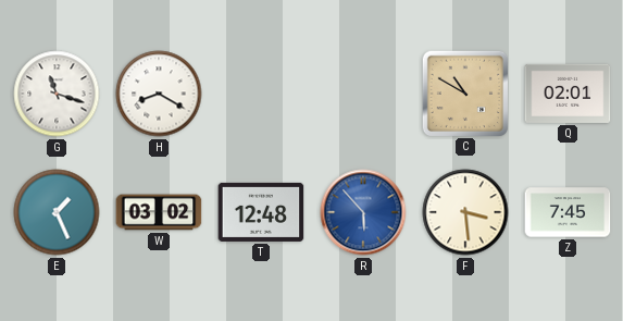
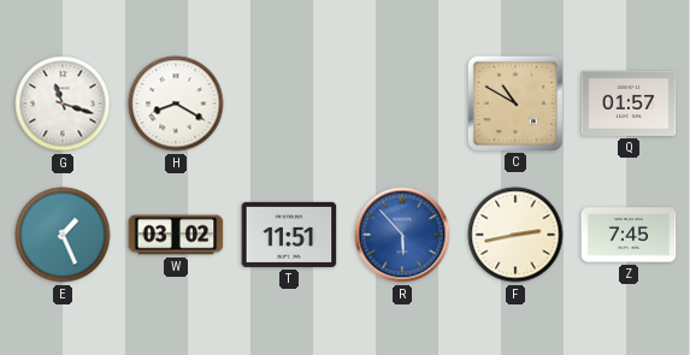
Q: 02:01 -> 01:57 (629, 103)
T: 12:48 -> 11:51 (289, 235)
F: 3:29 -> 2:43 (515, 235)
